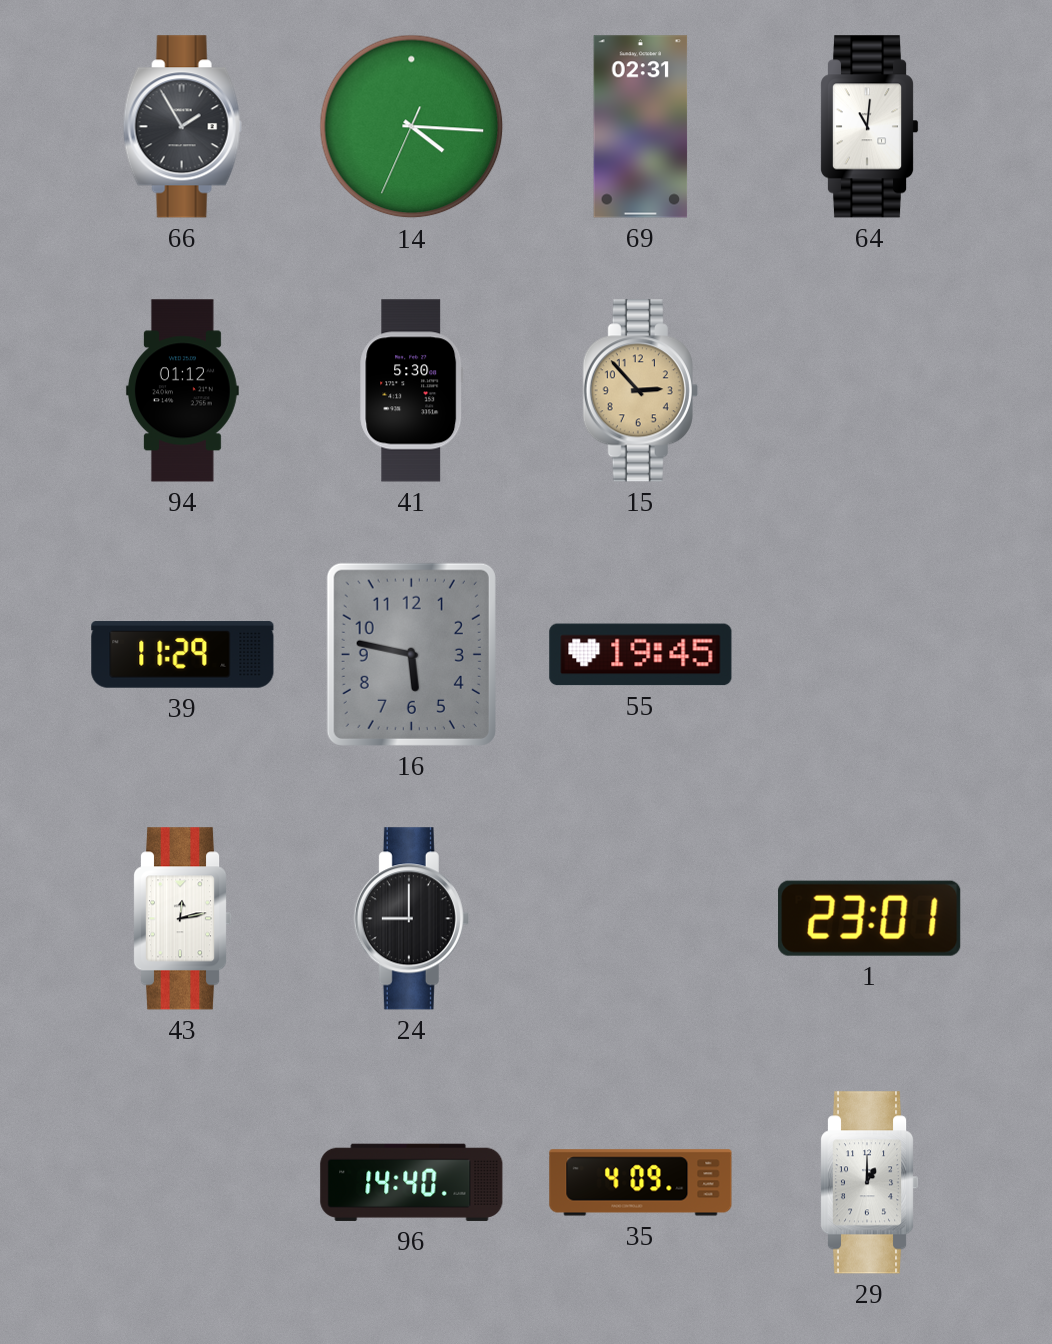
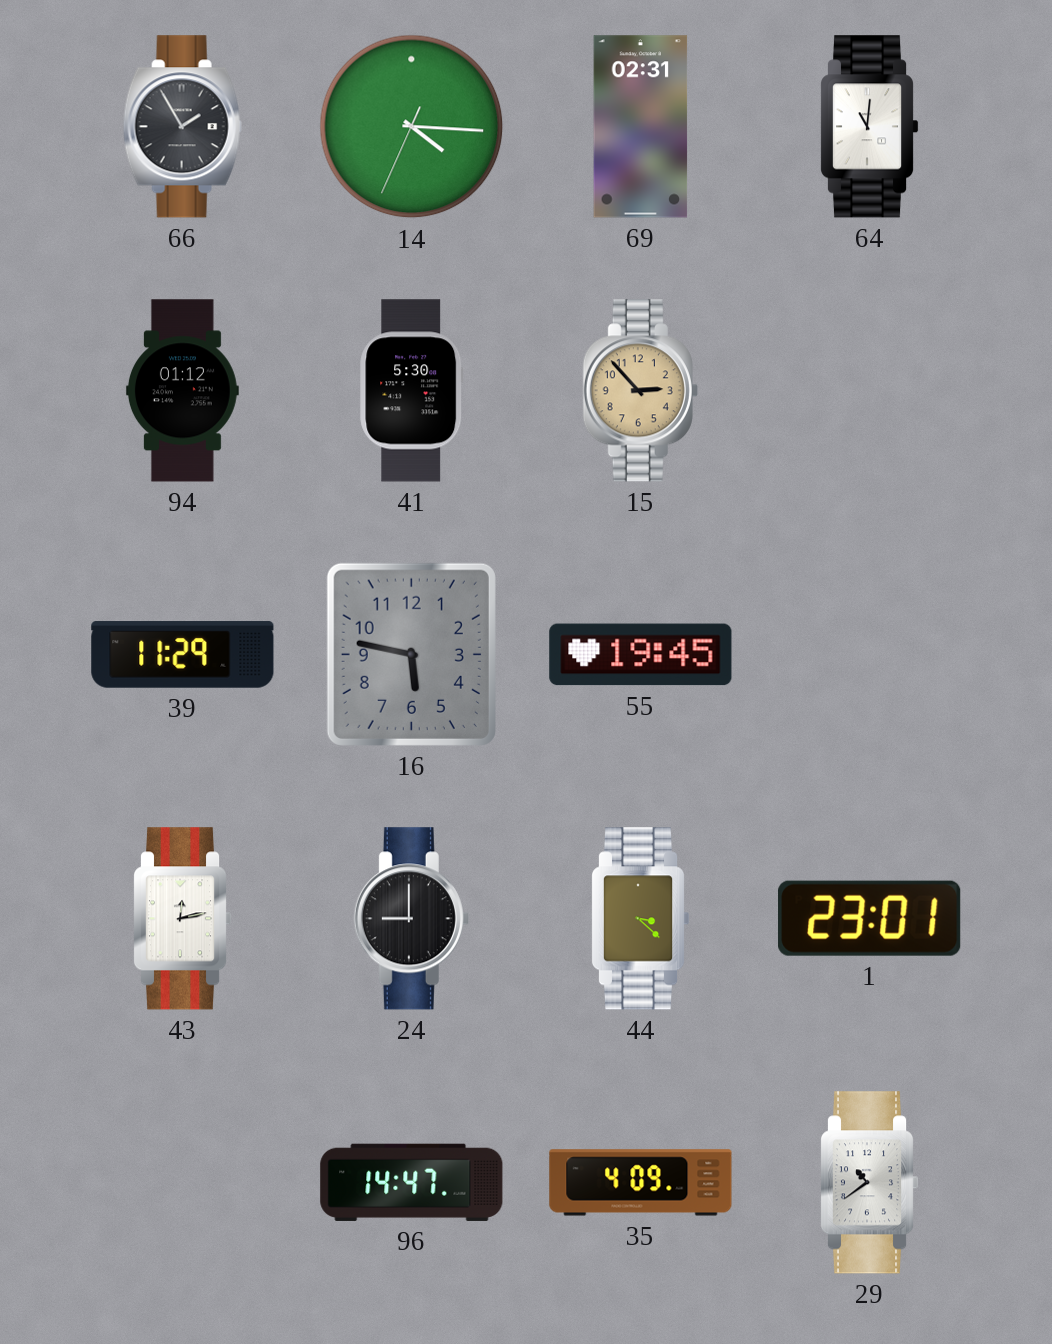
44: none -> 3:22 (640, 919)
96: 14:40 -> 14:47 (412, 1182)
29: 1:00 -> 10:39 (869, 1183)
